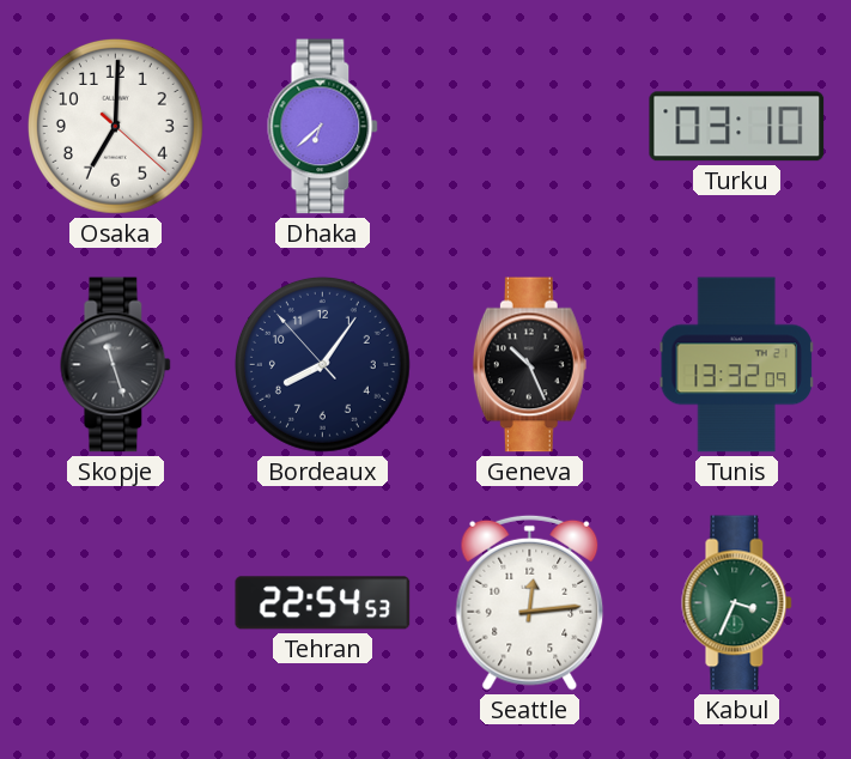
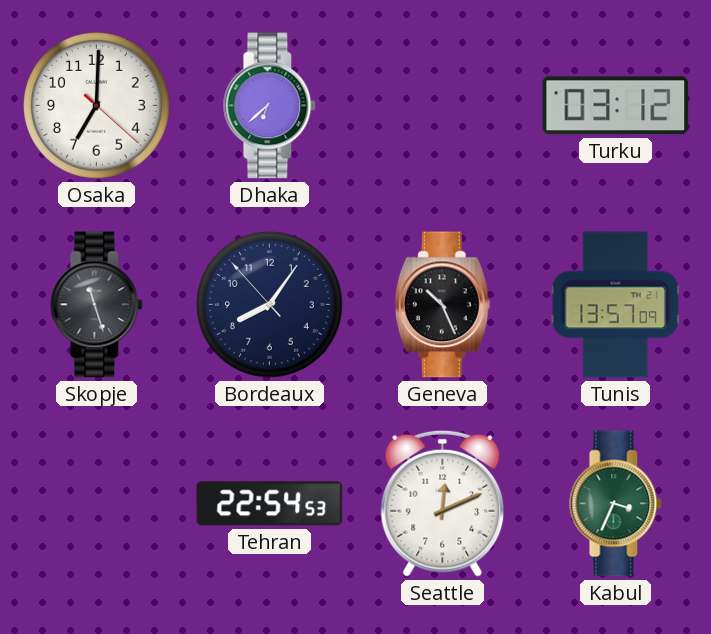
Turku: 03:10 -> 03:12 (616, 106)
Tunis: 13:32 -> 13:57 (615, 305)
Seattle: 12:14 -> 12:11 (443, 503)
